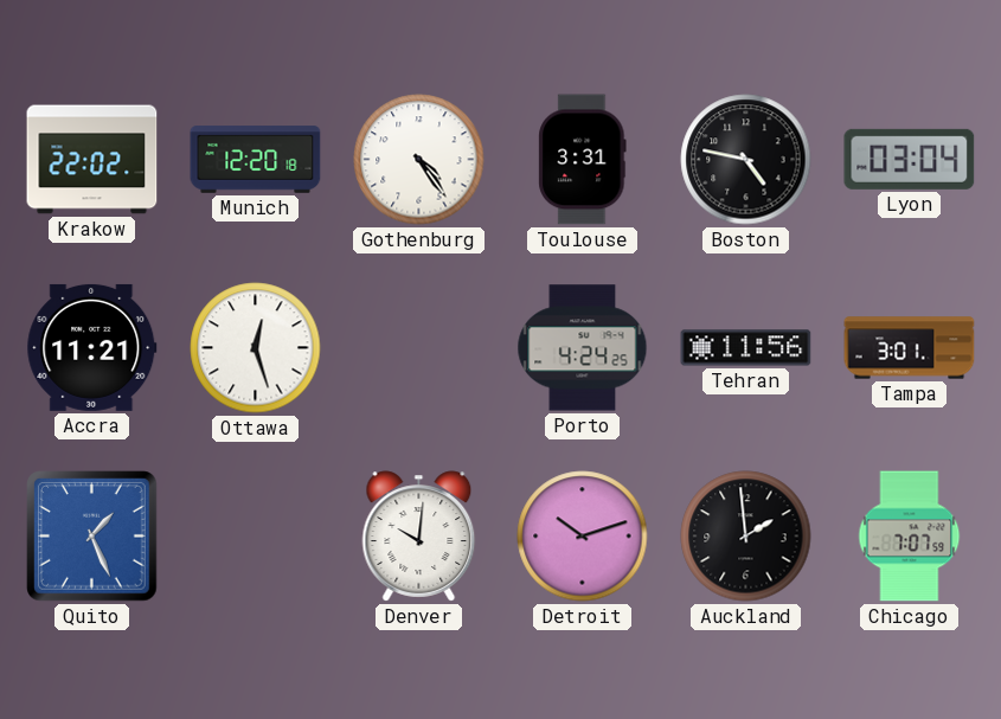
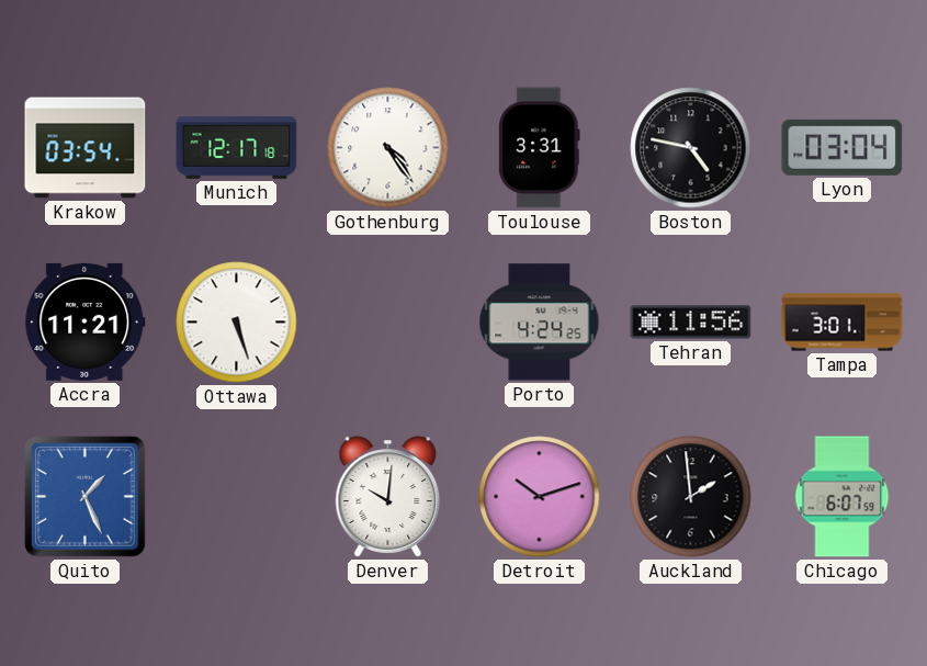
Krakow: 22:02 -> 03:54 (86, 148)
Munich: 12:20 -> 12:17 (237, 148)
Ottawa: 12:27 -> 5:27 (237, 323)
Chicago: 7:07 -> 6:07 (843, 497)
